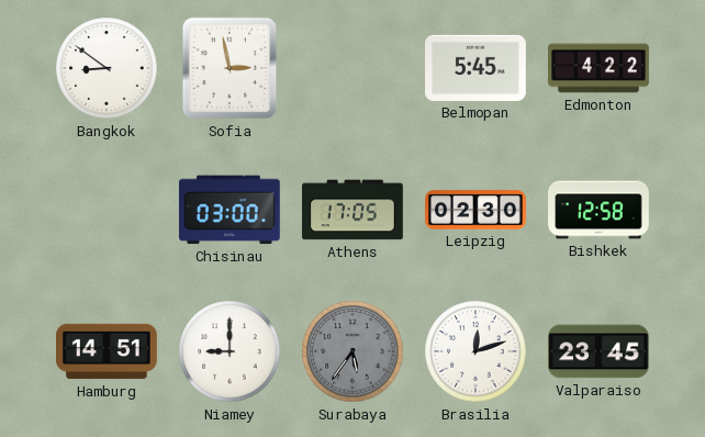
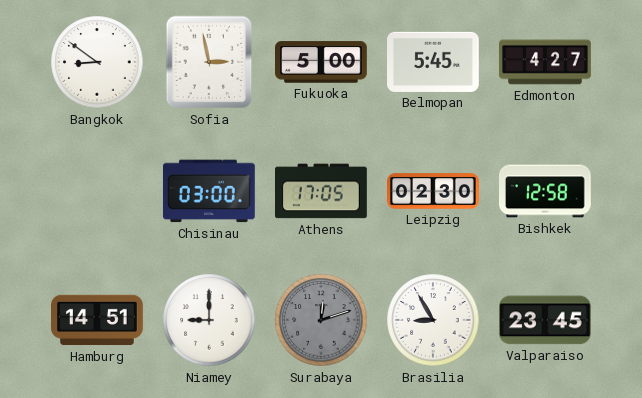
Fukuoka: none -> 5:00 (322, 62)
Edmonton: 4:22 -> 4:27 (545, 62)
Surabaya: 5:36 -> 12:12 (321, 320)
Brasilia: 12:12 -> 8:55 (433, 320)
